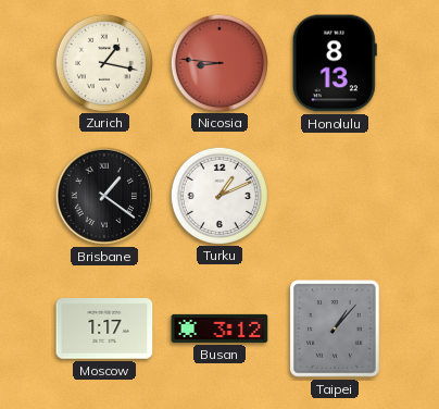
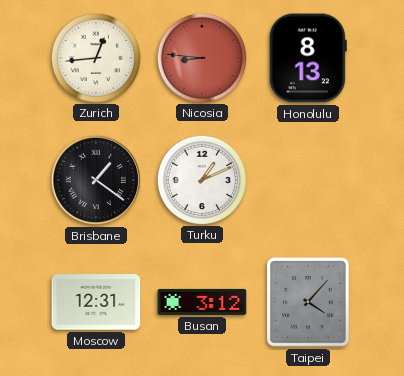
Zurich: 1:17 -> 12:44 (95, 57)
Moscow: 1:17 -> 12:31 (96, 302)
Taipei: 1:07 -> 4:07 (308, 302)
